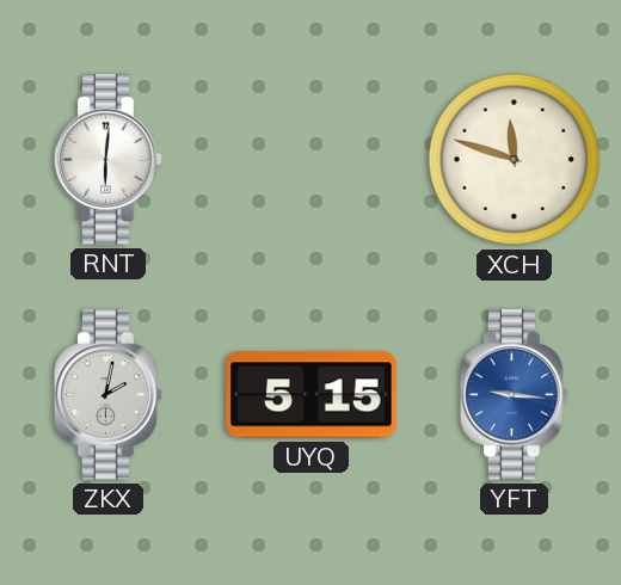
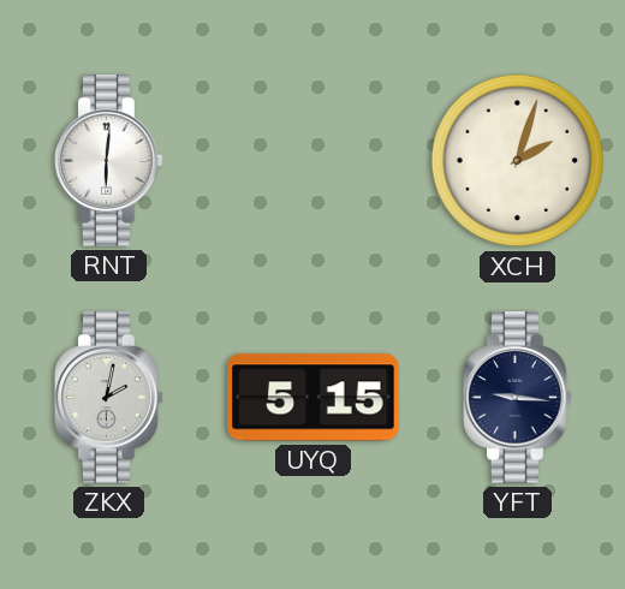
XCH: 11:48 -> 2:03 (518, 161)
YFT dial: blue -> navy (518, 398)
